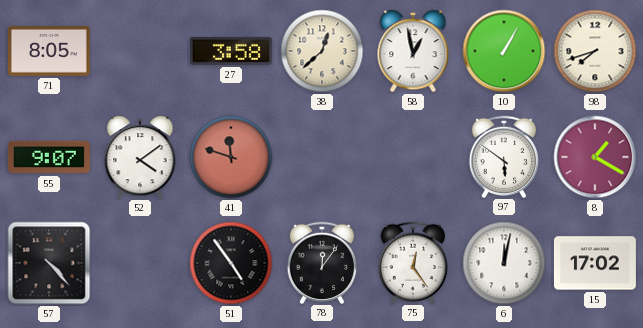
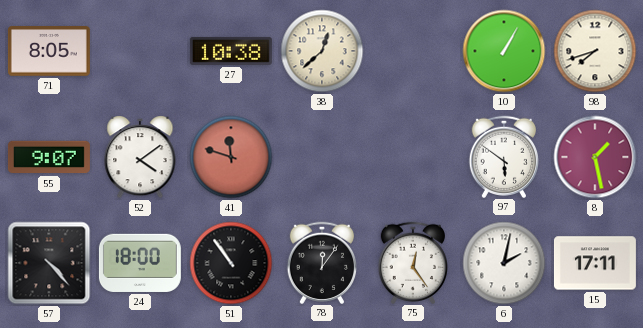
27: 3:58 -> 10:38 (231, 51)
58: 12:58 -> none (413, 51)
8: 1:20 -> 1:28 (595, 157)
24: none -> 18:00 (140, 263)
51: 4:54 -> 10:54 (231, 263)
6: 12:02 -> 2:02 (504, 263)
15: 17:02 -> 17:11 (595, 263)
